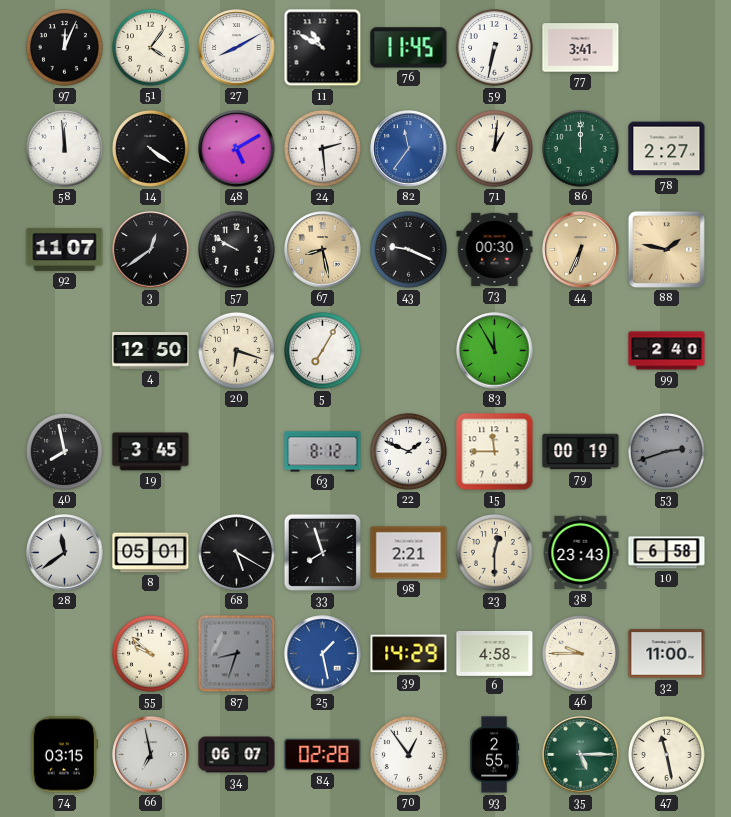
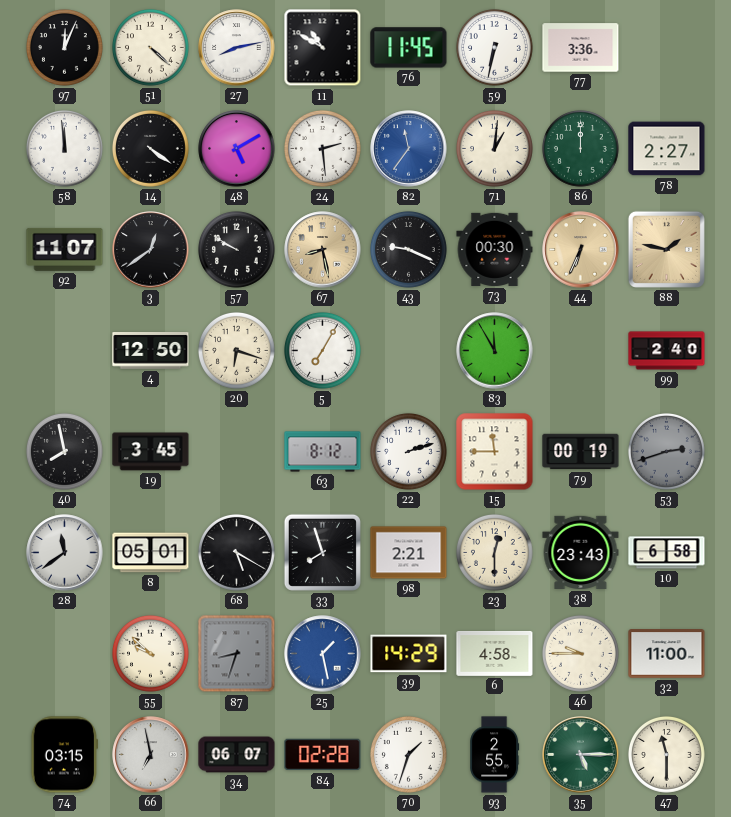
51: 4:06 -> 4:22 (150, 47)
27: 8:10 -> 8:13 (237, 48)
77: 3:41 -> 3:36 (581, 48)
22: 1:49 -> 2:12 (408, 451)
70: 12:54 -> 1:33 (408, 754)
47: 11:28 -> 11:30 (666, 754)
